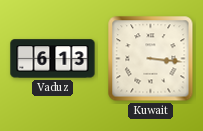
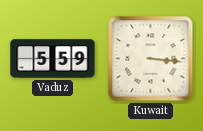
Vaduz: 6:13 -> 5:59 (53, 59)
